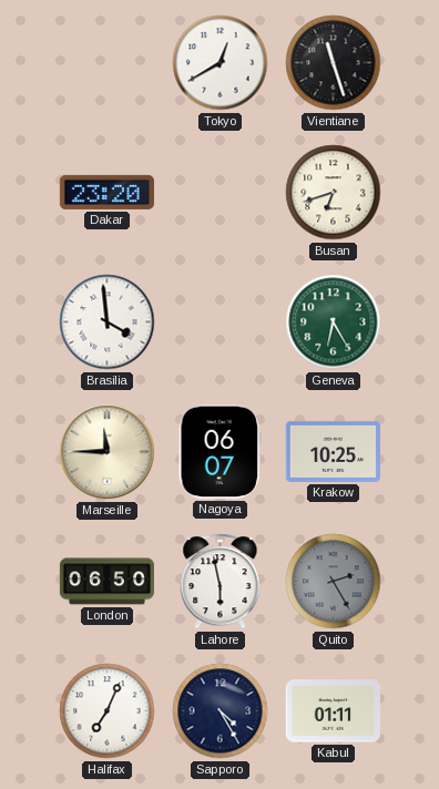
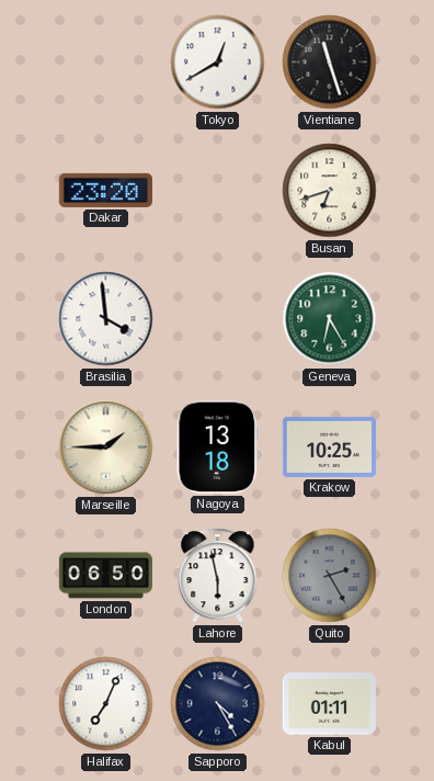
Marseille: 11:45 -> 1:45 (106, 448)
Nagoya: 06:07 -> 13:18 (217, 446)
